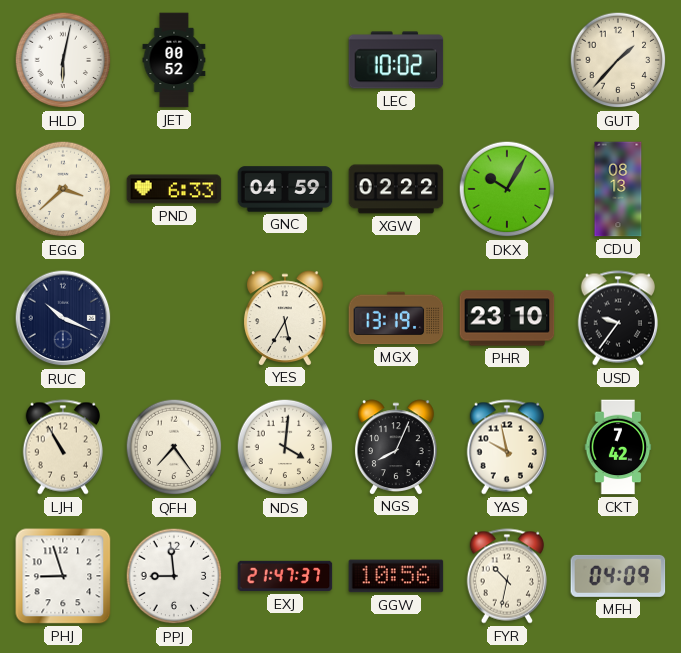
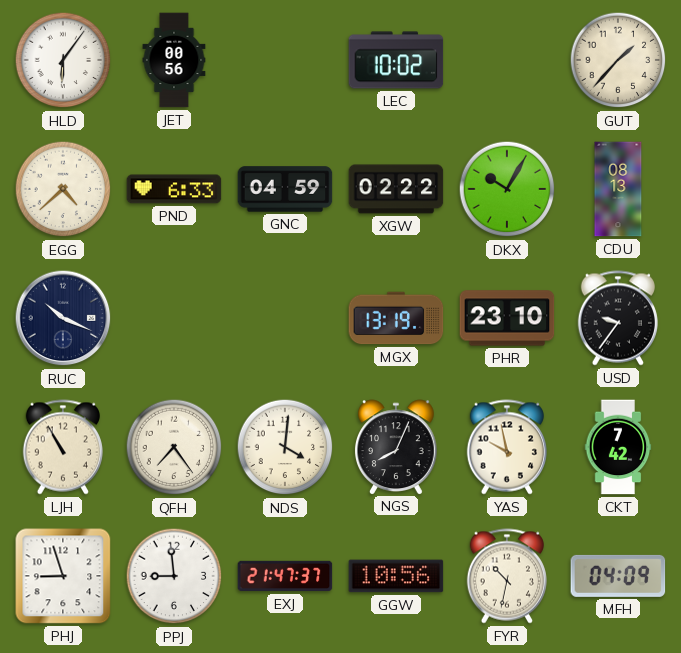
HLD: 6:02 -> 6:06 (63, 60)
JET: 00:52 -> 00:56 (174, 60)
EGG: 3:38 -> 4:38 (63, 189)
YES: 5:35 -> none (285, 318)
